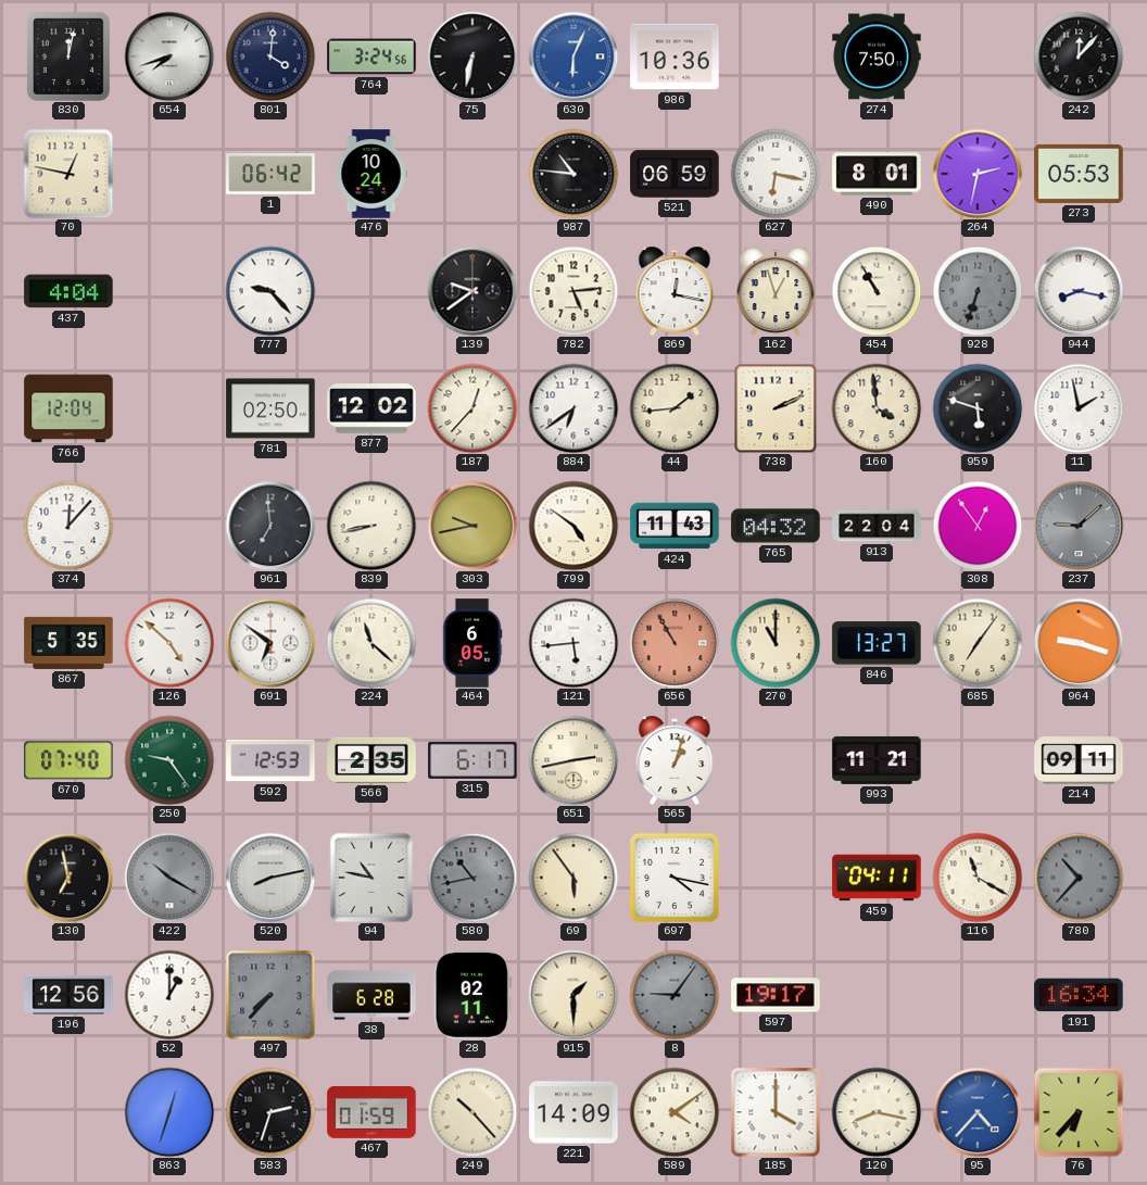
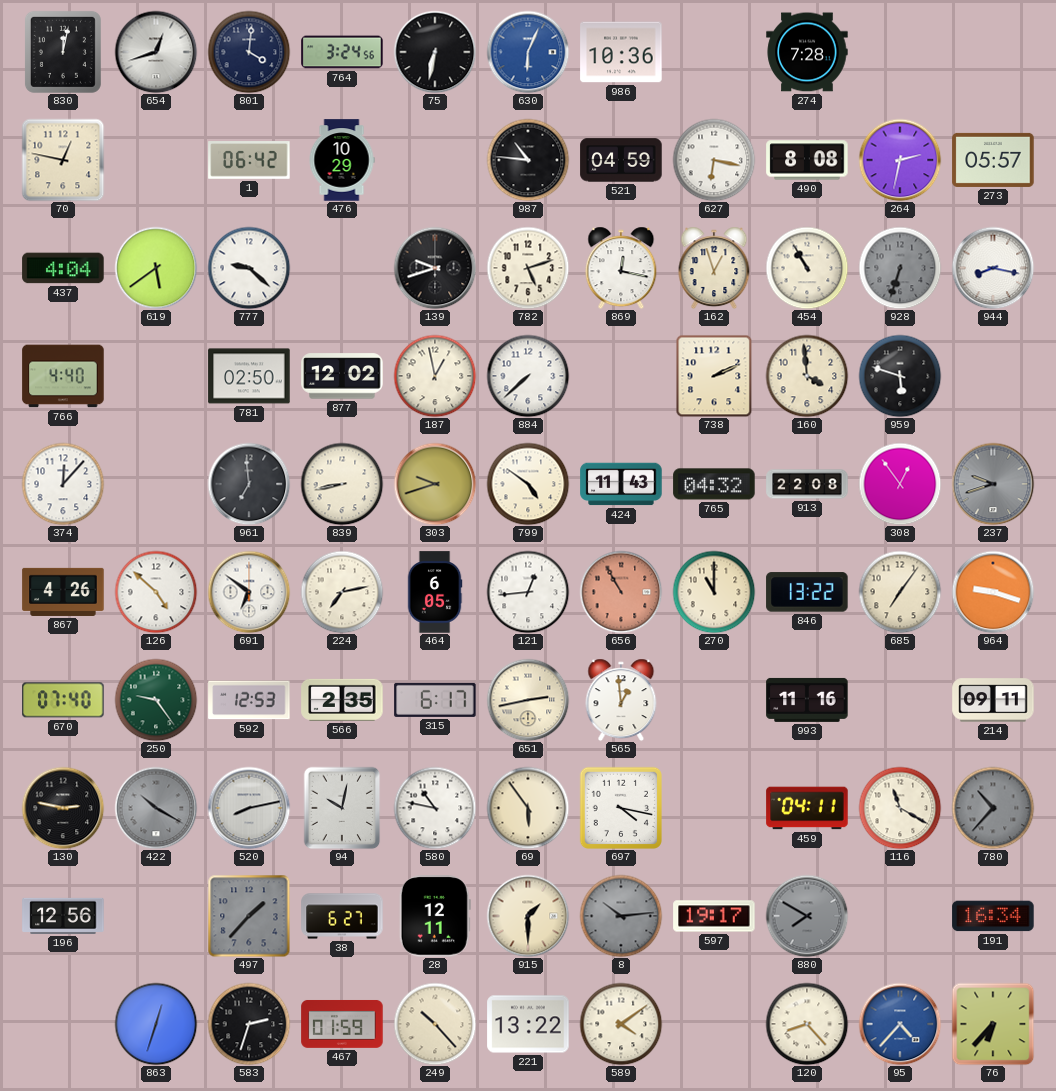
654: 7:42 -> 12:42 (156, 52)
274: 7:50 -> 7:28 (807, 52)
242: 12:07 -> none (1079, 56)
476: 10:24 -> 10:29 (342, 160)
521: 06:59 -> 04:59 (621, 160)
490: 8:01 -> 8:08 (807, 160)
273: 05:53 -> 05:57 (993, 160)
619: none -> 5:39 (156, 268)
777: 9:23 -> 9:22 (249, 268)
139: 9:39 -> 9:42 (435, 268)
782: 5:14 -> 5:12 (528, 268)
766: 12:04 -> 4:40 (63, 376)
187: 12:37 -> 12:58 (435, 376)
884: 6:39 -> 7:38 (528, 376)
44: 1:44 -> none (675, 408)
11: 1:58 -> none (1079, 408)
303: 9:43 -> 9:42 (435, 484)
913: 22:04 -> 22:08 (807, 484)
237: 9:08 -> 9:42 (993, 484)
867: 5:35 -> 4:26 (63, 592)
224: 11:22 -> 7:13 (342, 592)
121: 5:44 -> 12:44 (528, 592)
846: 13:27 -> 13:22 (807, 592)
565: 1:03 -> 12:59 (621, 700)
993: 11:21 -> 11:16 (807, 700)
130: 6:58 -> 2:47 (63, 808)
94: 10:47 -> 10:02 (342, 808)
580: 10:43 -> 10:47 (435, 808)
580 dial: grey -> white (435, 808)
52: 1:00 -> none (169, 995)
497: 7:37 -> 1:37 (249, 916)
38: 6:28 -> 6:27 (342, 916)
28: 02:11 -> 12:11 (435, 916)
8: 9:06 -> 10:14 (621, 916)
880: none -> 7:50 (807, 916)
221: 14:09 -> 13:22 (528, 1024)
185: 4:00 -> none (776, 1112)
120: 8:17 -> 8:23 (807, 1024)
